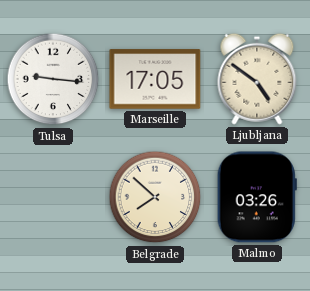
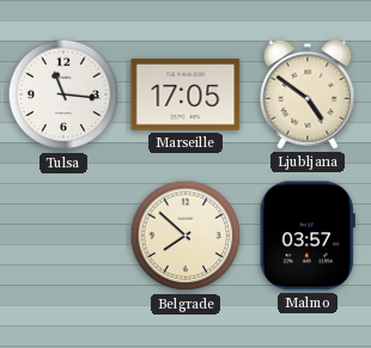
Tulsa: 9:16 -> 11:16 (63, 94)
Malmo: 03:26 -> 03:57 (308, 236)
